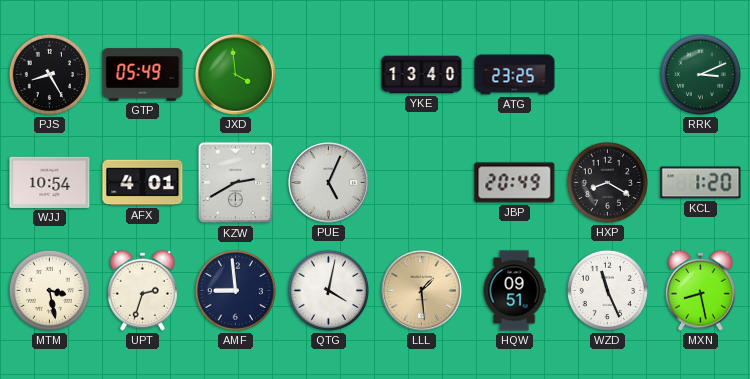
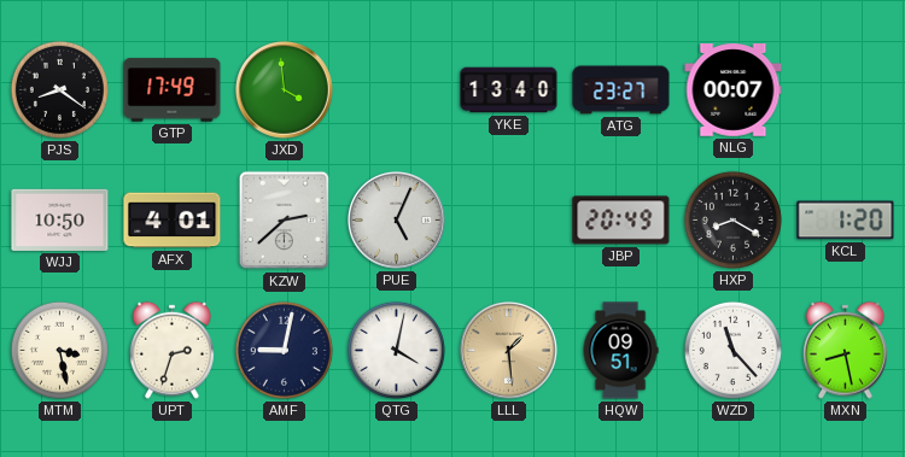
PJS: 8:25 -> 8:21 (59, 89)
GTP: 05:49 -> 17:49 (173, 90)
ATG: 23:25 -> 23:27 (621, 90)
NLG: none -> 00:07 (734, 90)
RRK: 3:11 -> none (700, 74)
WJJ: 10:54 -> 10:50 (60, 219)
KZW: 2:40 -> 2:38 (285, 221)
AMF: 8:59 -> 9:02 (284, 350)
WZD: 11:26 -> 11:23 (732, 350)
